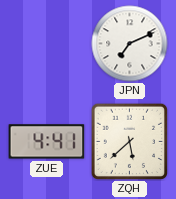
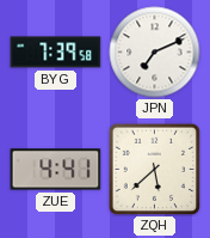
BYG: none -> 7:39 (56, 53)
